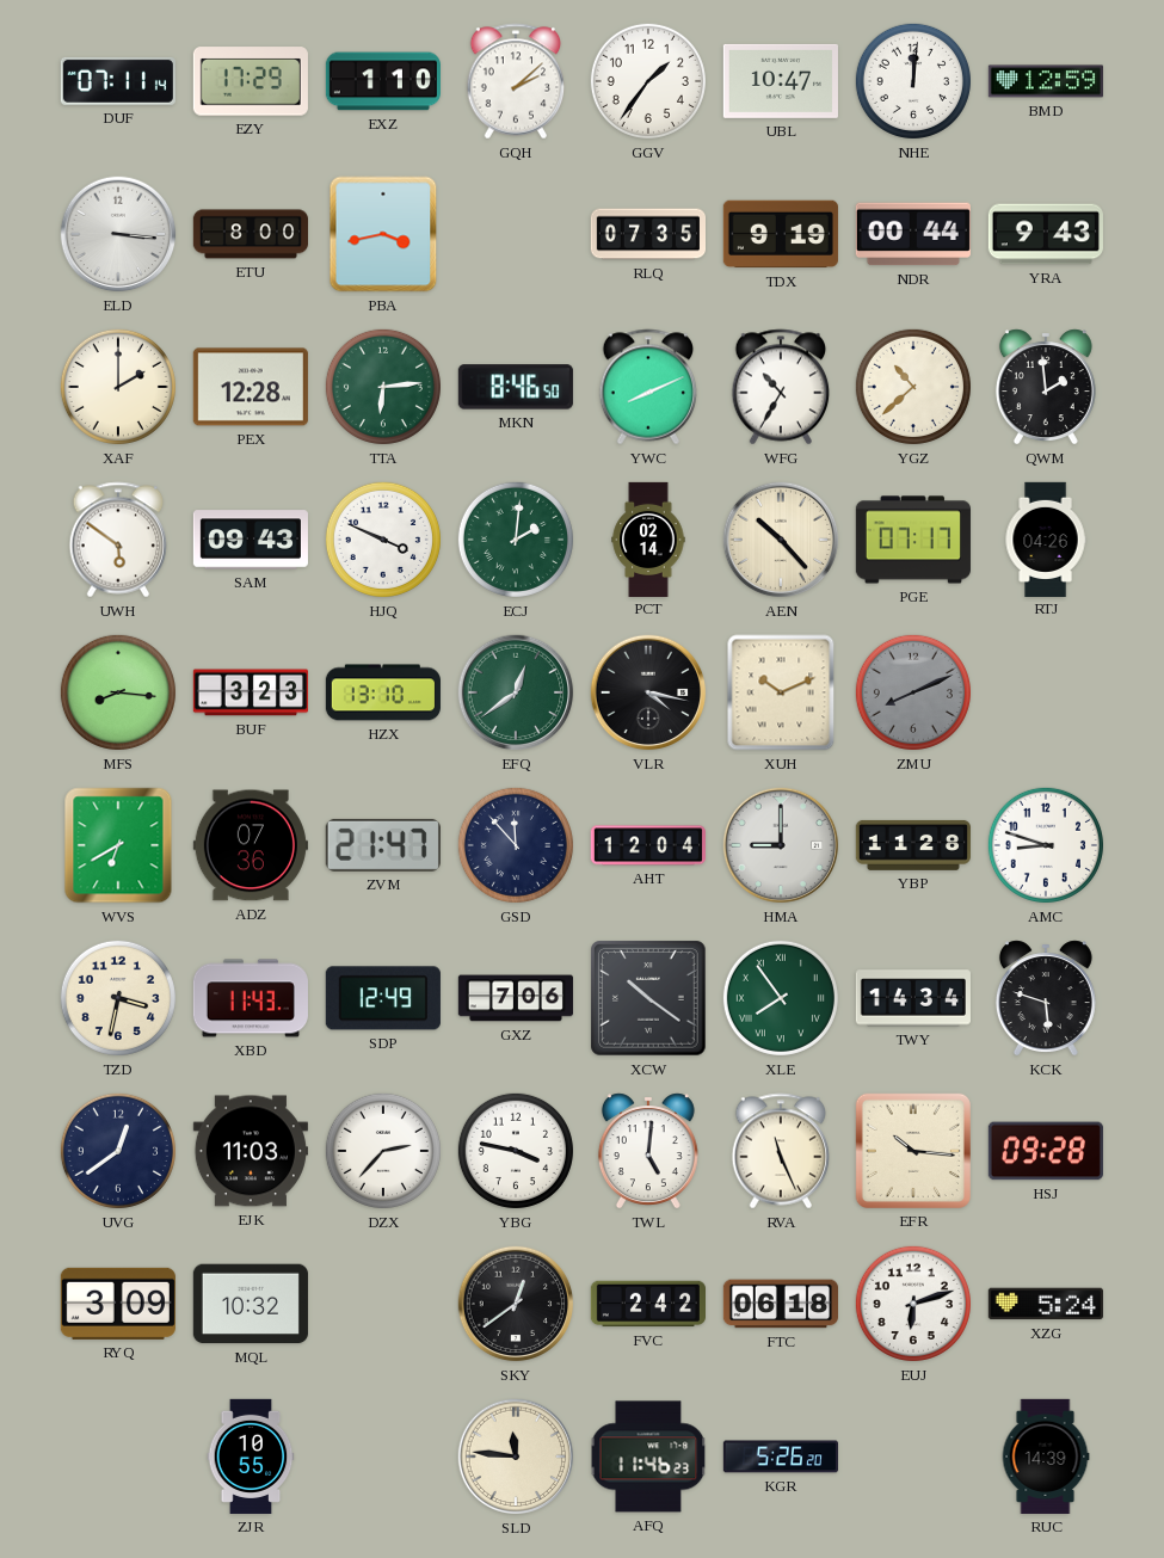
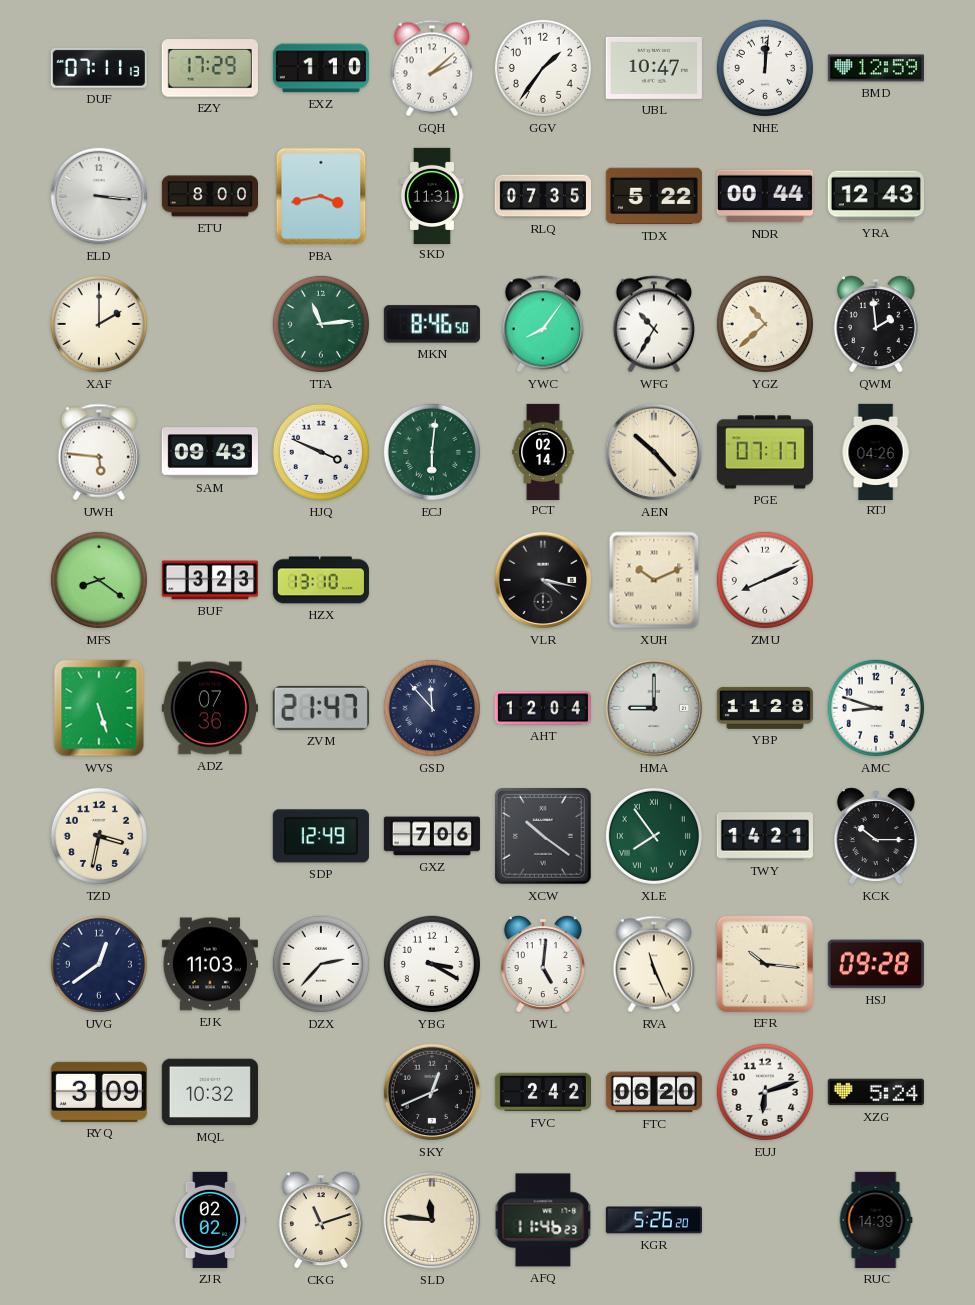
DUF: 07:11:14 -> 07:11:13 (99, 68)
SKD: none -> 11:31 (432, 195)
TDX: 9:19 -> 5:22 (654, 196)
YRA: 9:43 -> 12:43 (876, 196)
PEX: 12:28 -> none (251, 387)
TTA: 6:14 -> 11:14 (321, 324)
YWC: 8:11 -> 8:06 (543, 324)
UWH: 5:51 -> 5:46 (99, 452)
ECJ: 2:01 -> 6:01 (432, 452)
MFS: 8:16 -> 8:21 (99, 580)
EFQ: 12:39 -> none (516, 692)
ZMU dial: grey -> white (765, 580)
WVS: 6:40 -> 5:27 (99, 708)
XBD: 11:43 -> none (251, 998)
TWY: 14:34 -> 14:21 (765, 836)
KCK: 5:48 -> 10:15 (876, 836)
YBG: 3:47 -> 3:20 (432, 964)
SKY: 12:39 -> 12:41 (432, 1092)
FTC: 06:18 -> 06:20 (654, 1092)
ZJR: 10:55 -> 02:02 (210, 1220)
CKG: none -> 11:12 (321, 1220)
